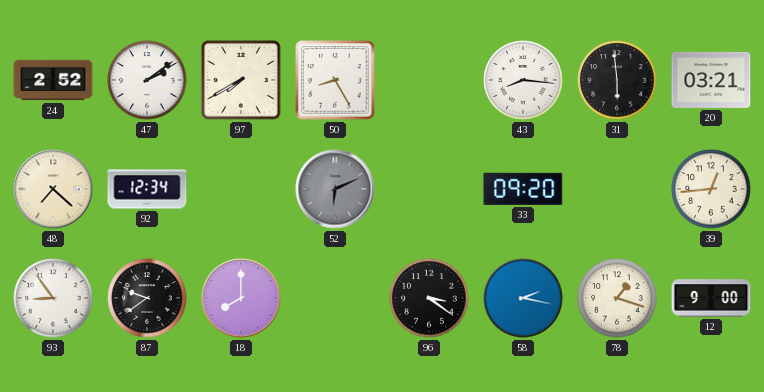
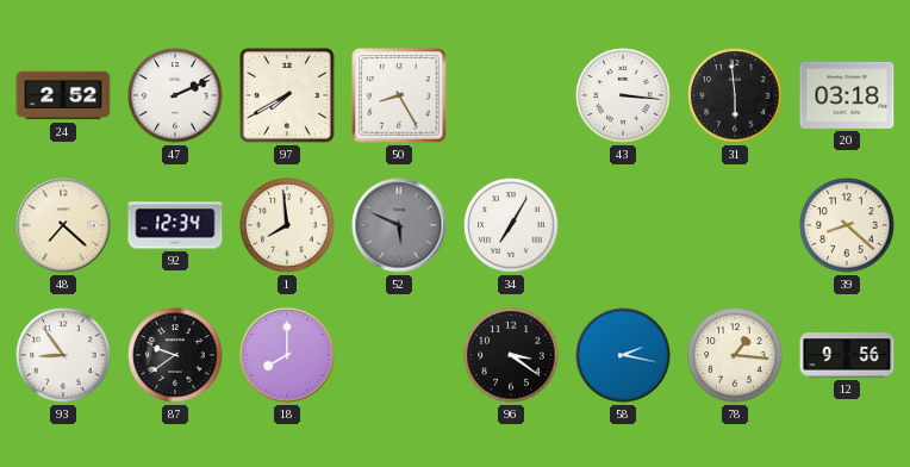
47: 2:09 -> 2:11 (175, 95)
43: 8:16 -> 3:16 (623, 95)
20: 03:21 -> 03:18 (847, 95)
1: none -> 7:59 (287, 225)
52: 6:11 -> 5:49 (399, 225)
34: none -> 7:05 (511, 225)
33: 09:20 -> none (523, 189)
39: 12:44 -> 8:22 (847, 225)
78: 1:18 -> 1:16 (735, 355)
12: 9:00 -> 9:56 (847, 355)
